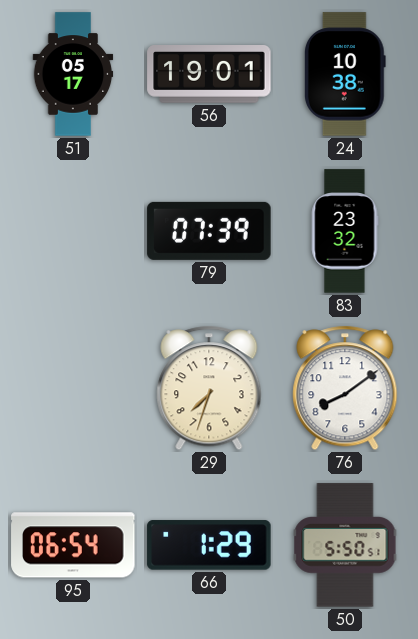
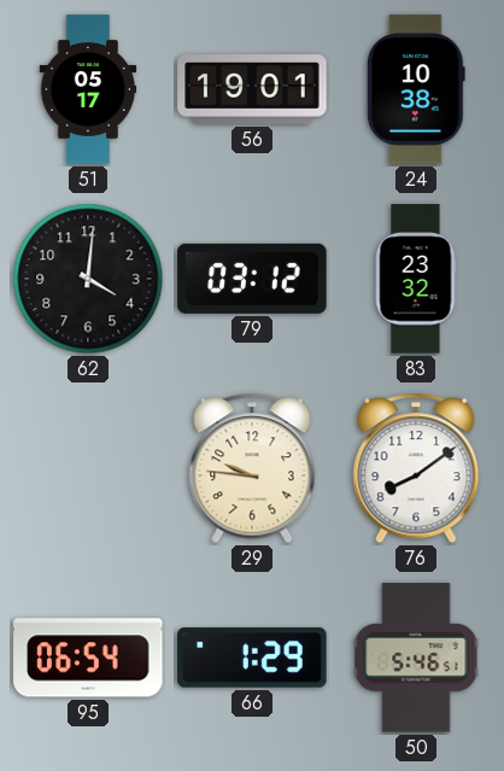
62: none -> 4:01 (88, 279)
79: 07:39 -> 03:12 (252, 279)
29: 7:33 -> 9:46 (252, 468)
50: 5:50 -> 5:46 (416, 658)
